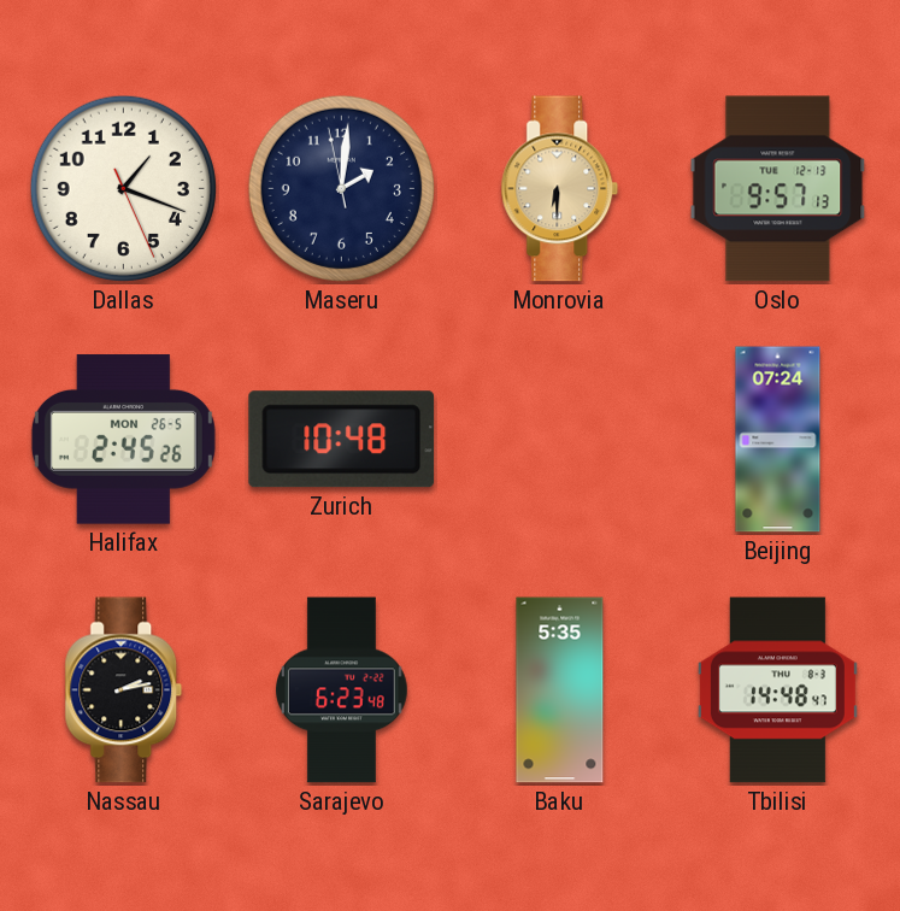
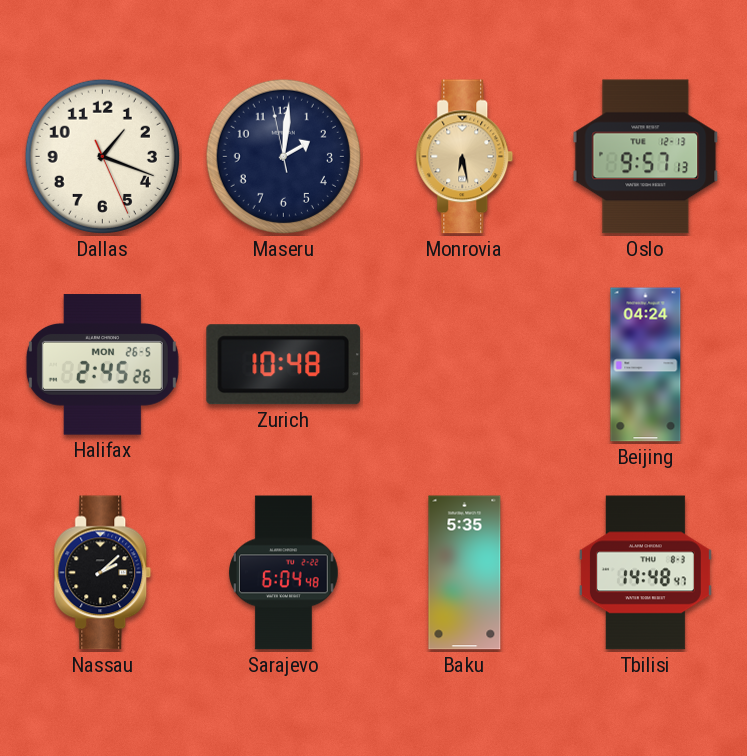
Monrovia: 6:30 -> 6:28 (465, 157)
Beijing: 07:24 -> 04:24 (646, 365)
Nassau: 2:13 -> 2:08 (103, 573)
Sarajevo: 6:23 -> 6:04 (284, 573)
